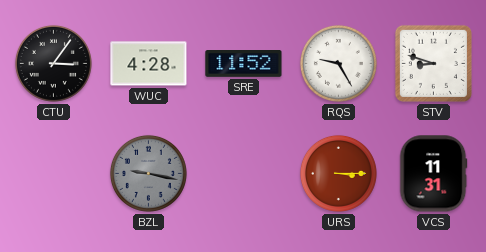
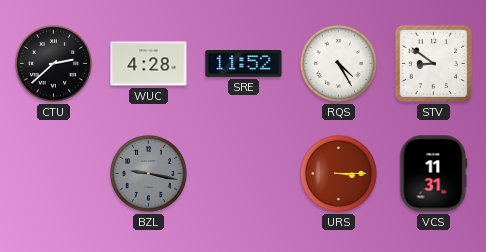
CTU: 3:06 -> 2:38 (53, 63)
RQS: 9:25 -> 4:25 (338, 63)
STV: 8:48 -> 8:51 (433, 63)
